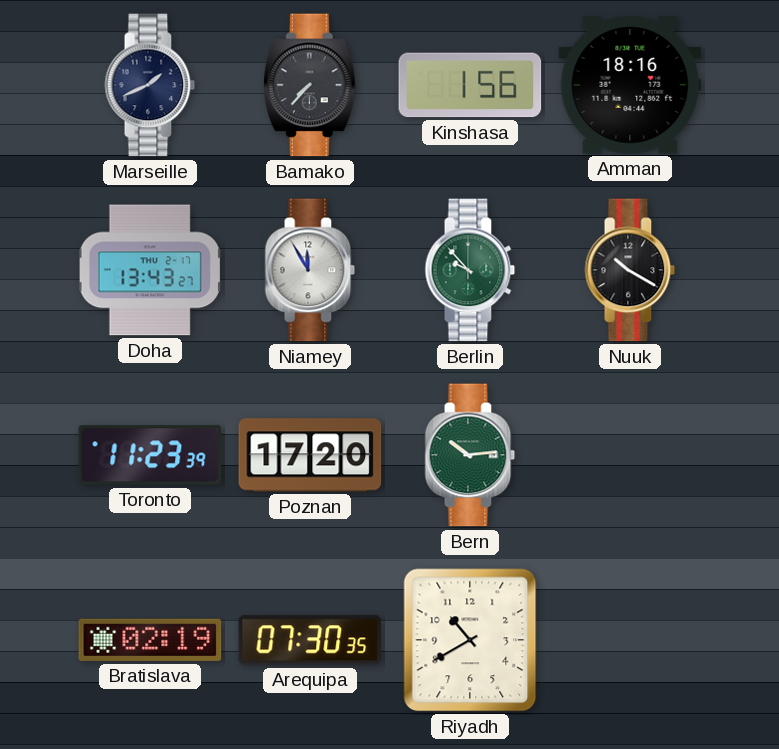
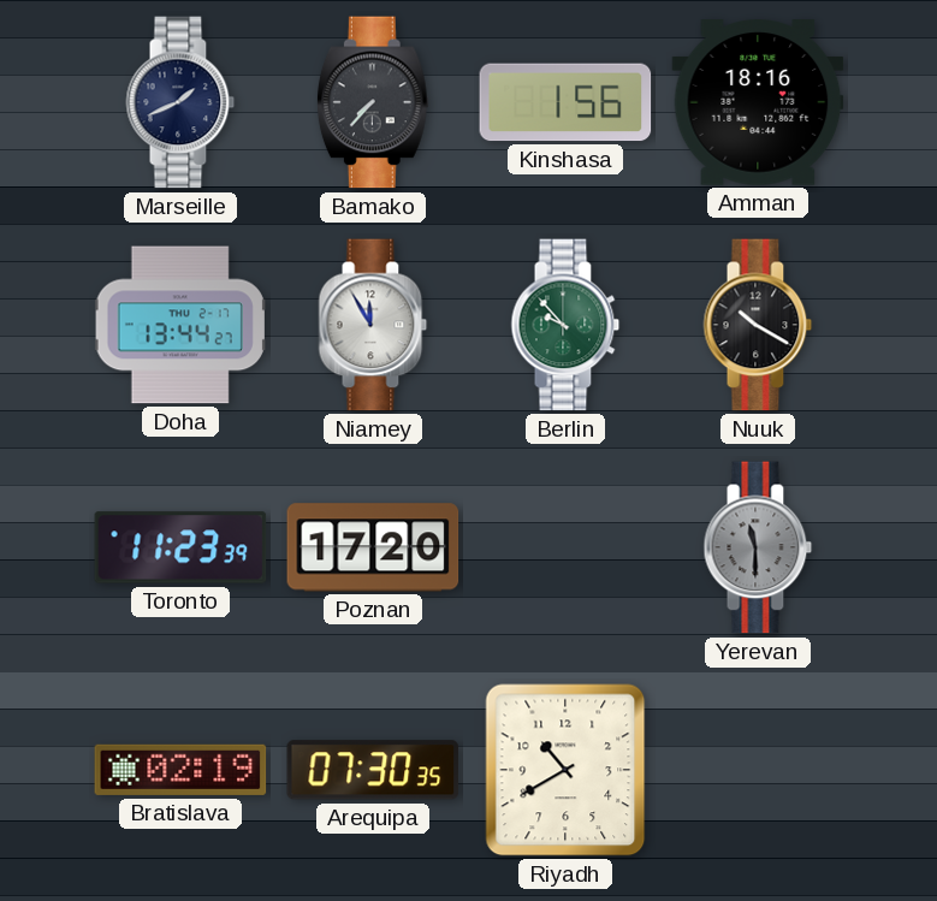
Doha: 13:43 -> 13:44 (180, 325)
Bern: 10:14 -> none (470, 455)
Yerevan: none -> 11:30 (758, 547)
